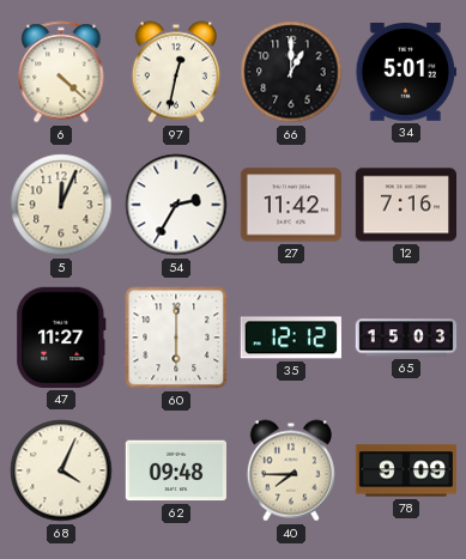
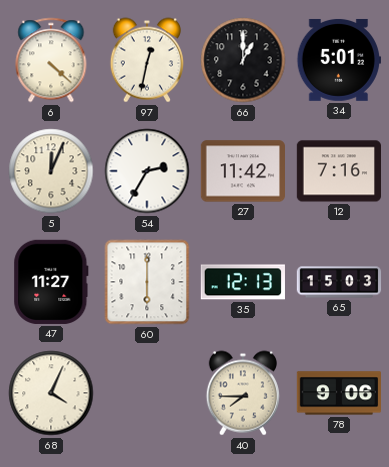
35: 12:12 -> 12:13 (243, 282)
62: 09:48 -> none (175, 470)
78: 9:09 -> 9:06 (338, 393)
